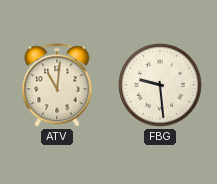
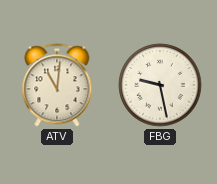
FBG: 9:29 -> 9:28 (160, 85)
